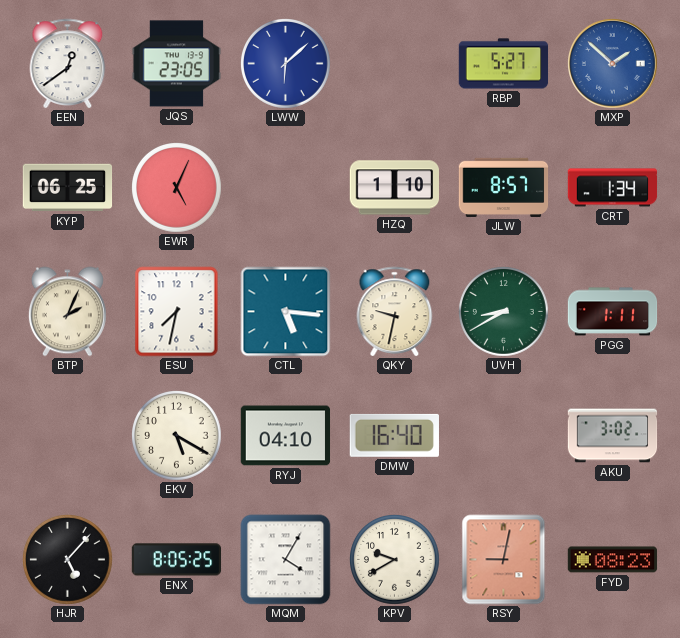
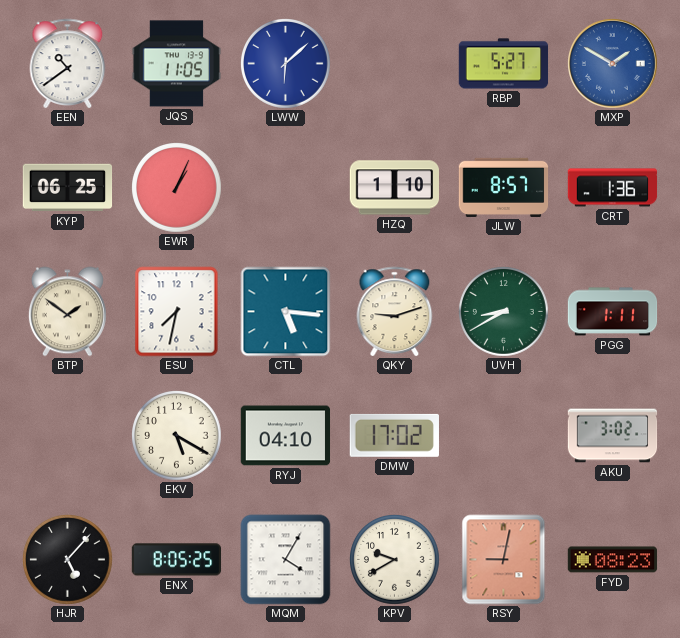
EEN: 12:39 -> 10:39 (68, 64)
JQS: 23:05 -> 11:05 (177, 64)
MXP: 1:52 -> 1:50 (613, 64)
EWR: 5:04 -> 1:04 (177, 188)
CRT: 1:34 -> 1:36 (613, 188)
BTP: 2:04 -> 1:51 (67, 312)
QKY: 9:32 -> 9:12 (395, 312)
DMW: 16:40 -> 17:02 (394, 435)
